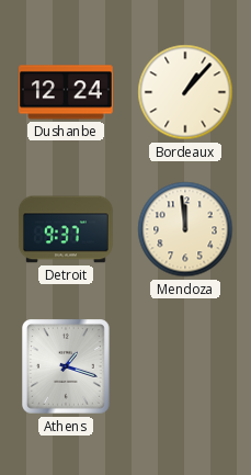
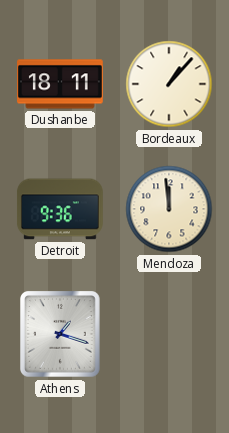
Dushanbe: 12:24 -> 18:11 (61, 84)
Detroit: 9:37 -> 9:36 (60, 209)
